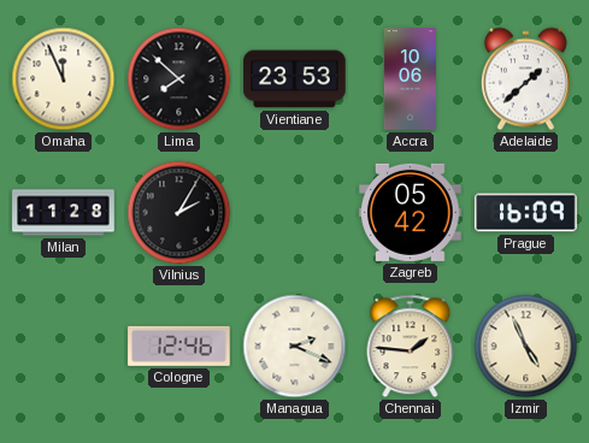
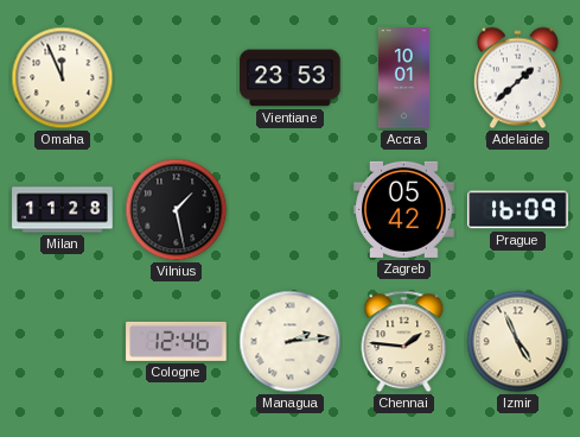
Lima: 7:52 -> none (179, 79)
Accra: 10:06 -> 10:01 (403, 78)
Vilnius: 2:05 -> 1:28 (177, 210)
Managua: 2:19 -> 2:14 (291, 342)
